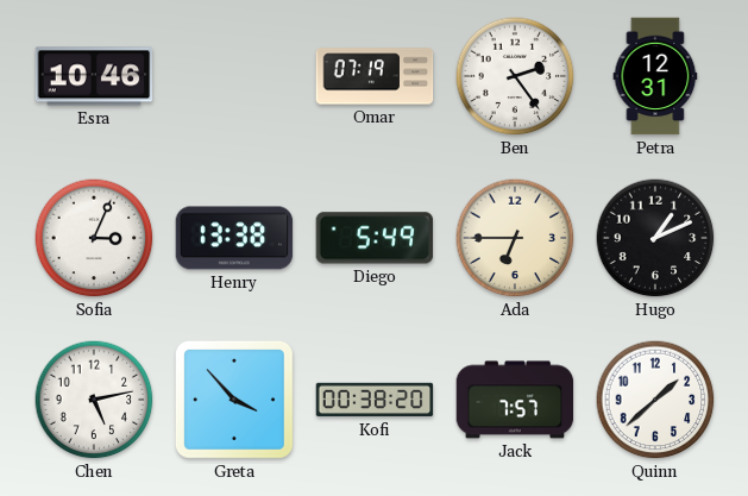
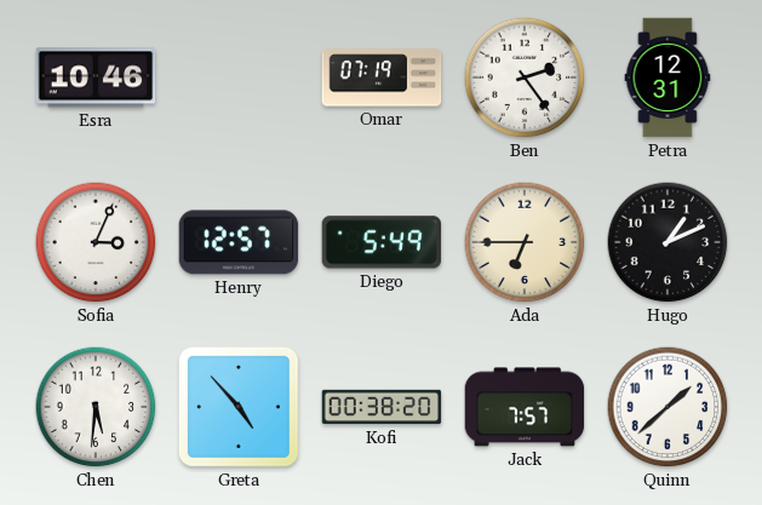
Henry: 13:38 -> 12:57 (239, 242)
Chen: 5:13 -> 5:31 (96, 407)
Greta: 3:53 -> 4:53 (239, 407)
